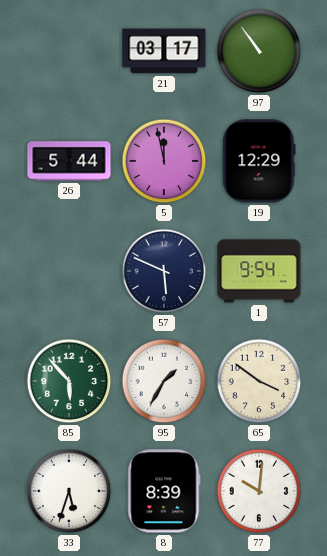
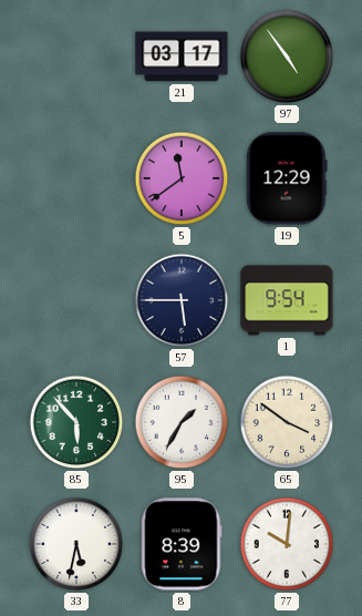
97: 10:54 -> 4:54 (287, 57)
26: 5:44 -> none (69, 161)
5: 11:58 -> 11:39 (182, 178)
57: 5:49 -> 5:45 (182, 300)
33: 5:33 -> 5:32 (76, 544)
